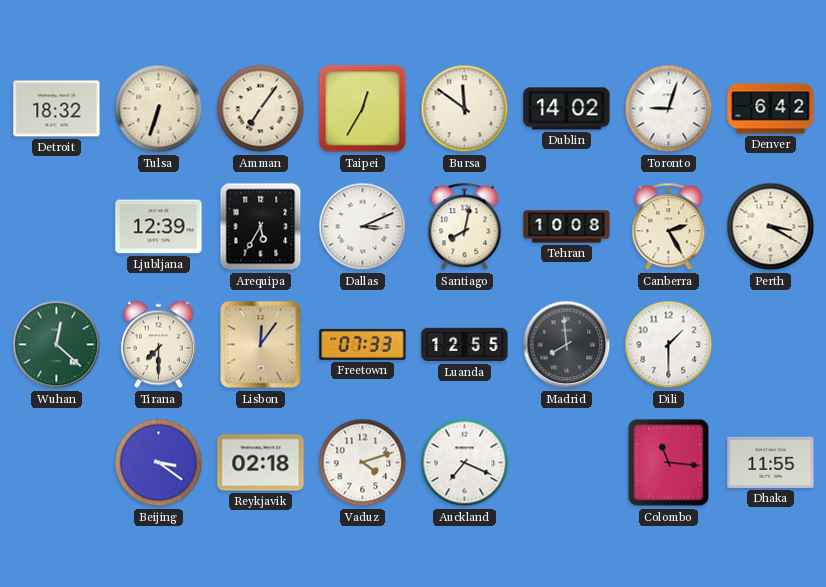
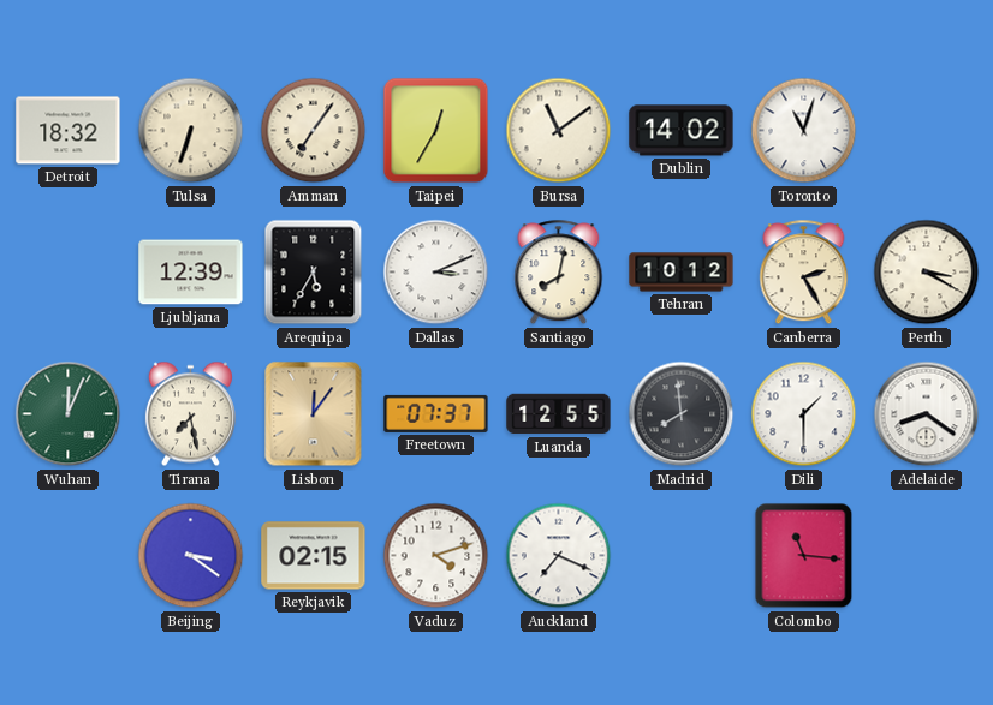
Bursa: 11:51 -> 11:09 (559, 131)
Toronto: 9:03 -> 11:03 (804, 131)
Denver: 6:42 -> none (771, 109)
Tehran: 10:08 -> 10:12 (682, 273)
Wuhan: 12:22 -> 12:04 (69, 414)
Tirana: 7:30 -> 7:28 (190, 414)
Freetown: 07:33 -> 07:37 (436, 413)
Adelaide: none -> 8:21 (927, 414)
Reykjavik: 02:18 -> 02:15 (314, 556)
Dhaka: 11:55 -> none (771, 462)
